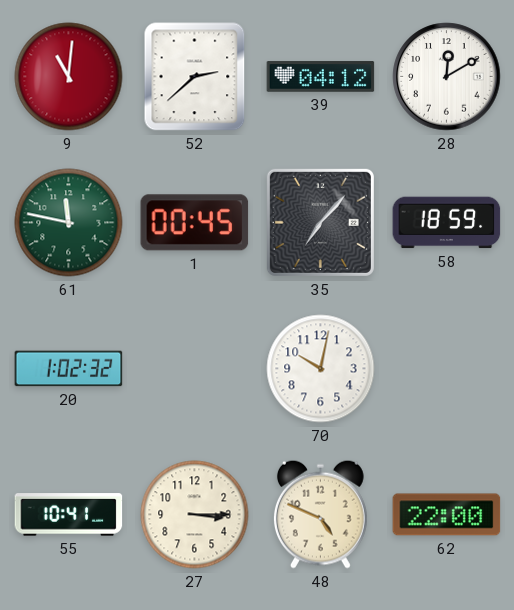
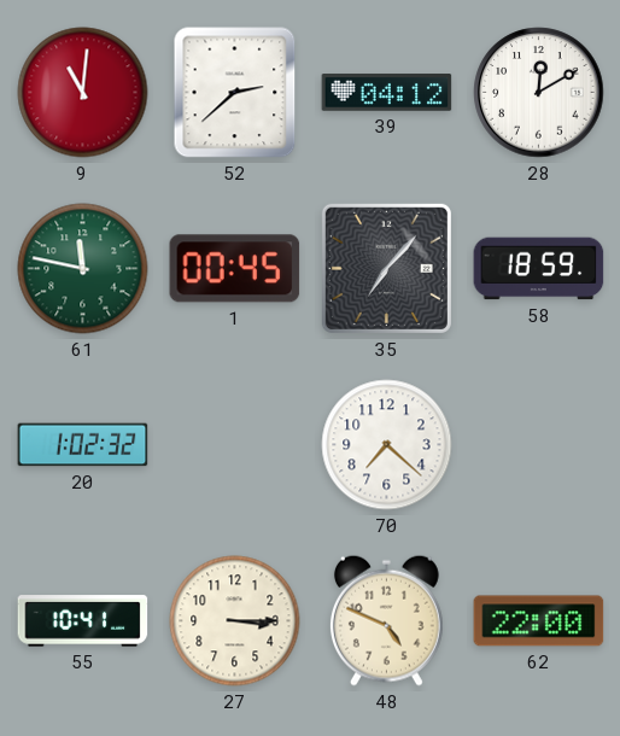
70: 10:02 -> 7:22 (387, 445)
